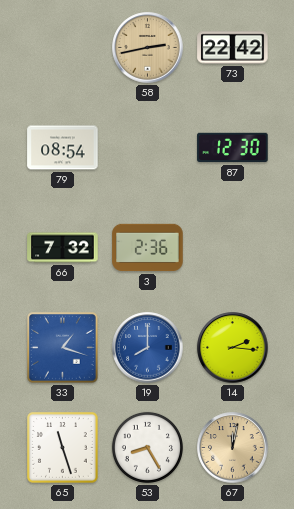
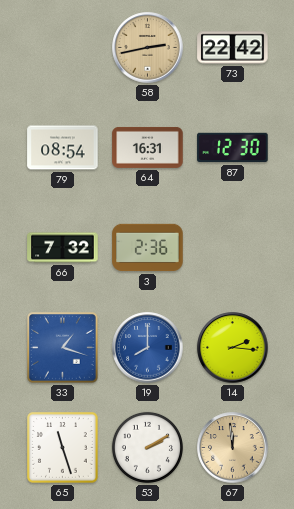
64: none -> 16:31 (148, 147)
53: 8:25 -> 2:10 (147, 447)
67: 12:02 -> 11:59 (233, 448)
